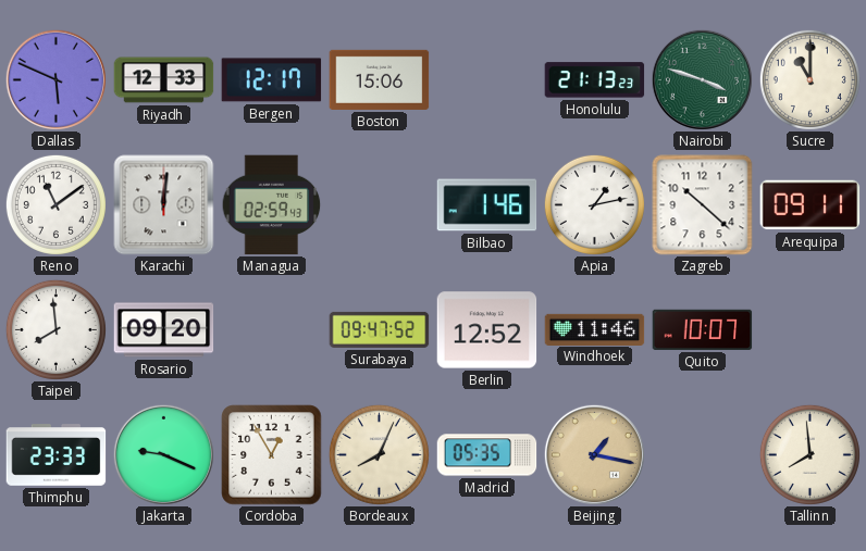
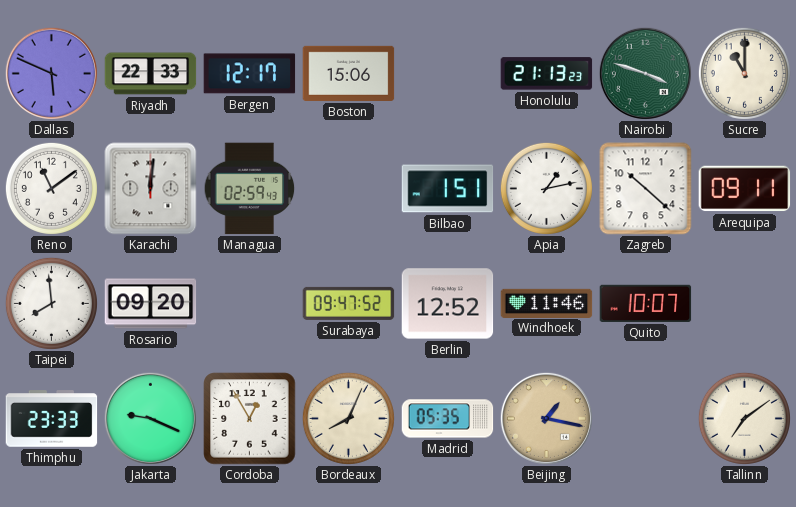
Riyadh: 12:33 -> 22:33 (151, 74)
Bilbao: 1:46 -> 1:51 (448, 189)
Tallinn: 7:59 -> 7:09 (744, 418)
